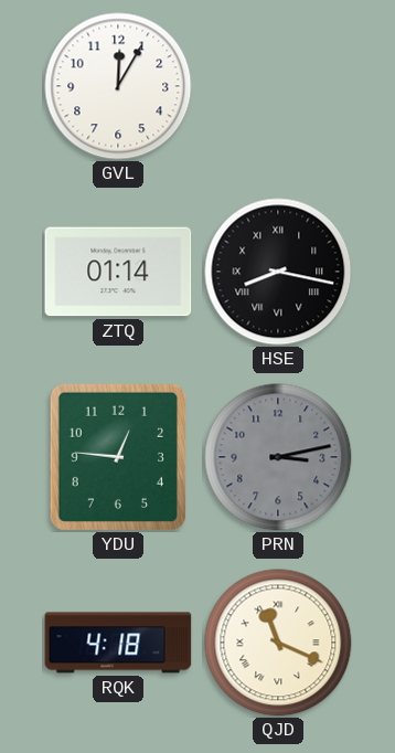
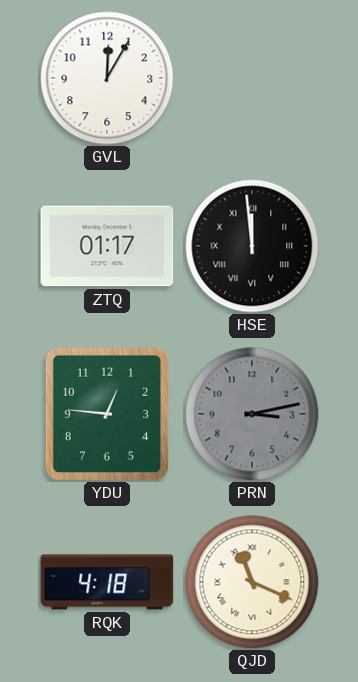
ZTQ: 01:14 -> 01:17 (107, 246)
HSE: 8:17 -> 11:59 (252, 246)
